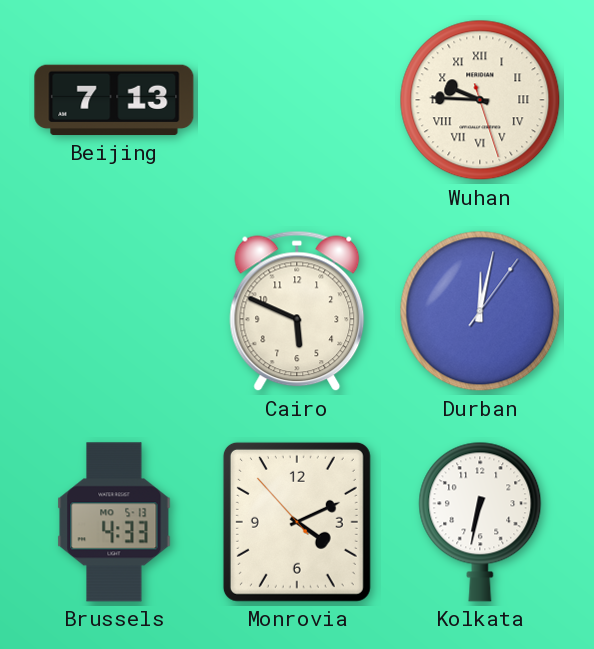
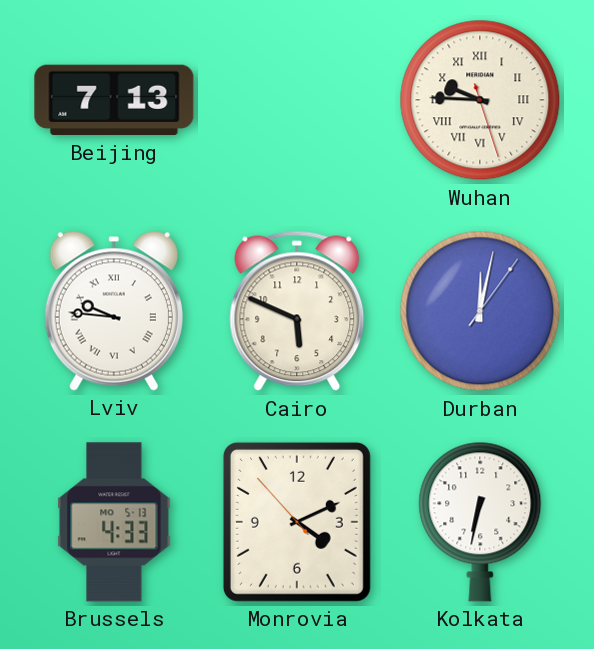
Lviv: none -> 9:46 (114, 311)
